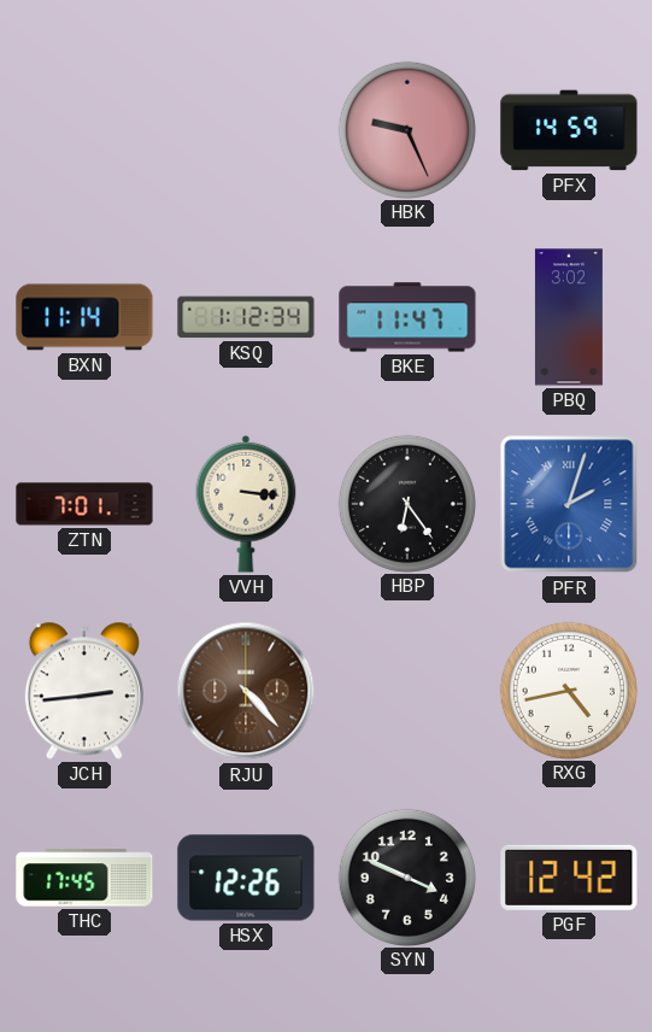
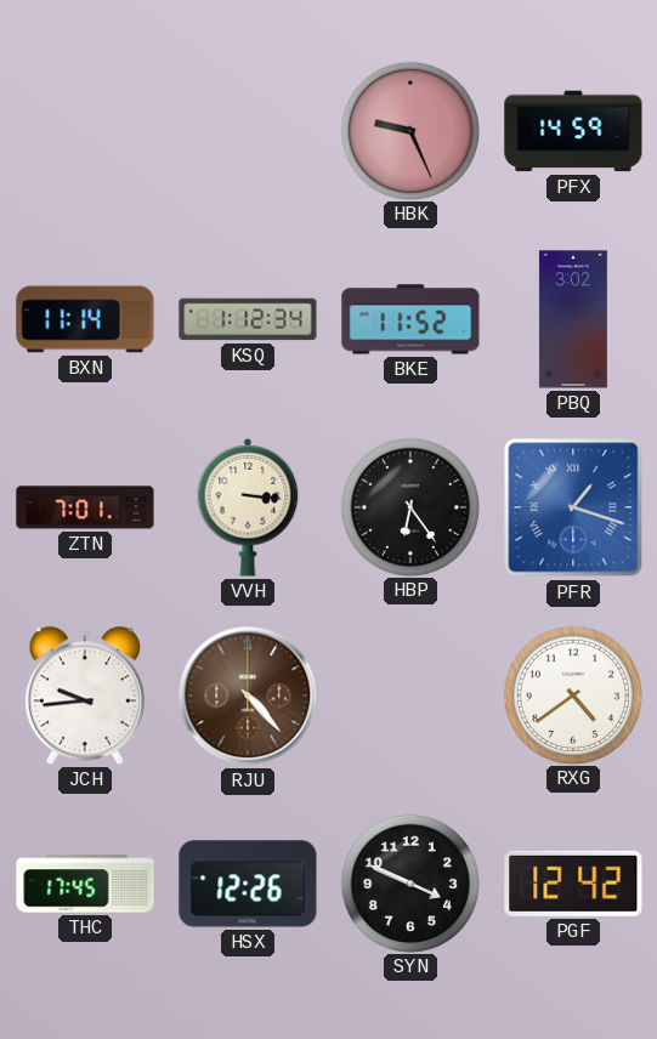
BKE: 11:47 -> 11:52 (410, 319)
PFR: 2:03 -> 1:18 (573, 507)
JCH: 2:44 -> 9:44 (85, 695)
RXG: 4:43 -> 4:39 (572, 694)
